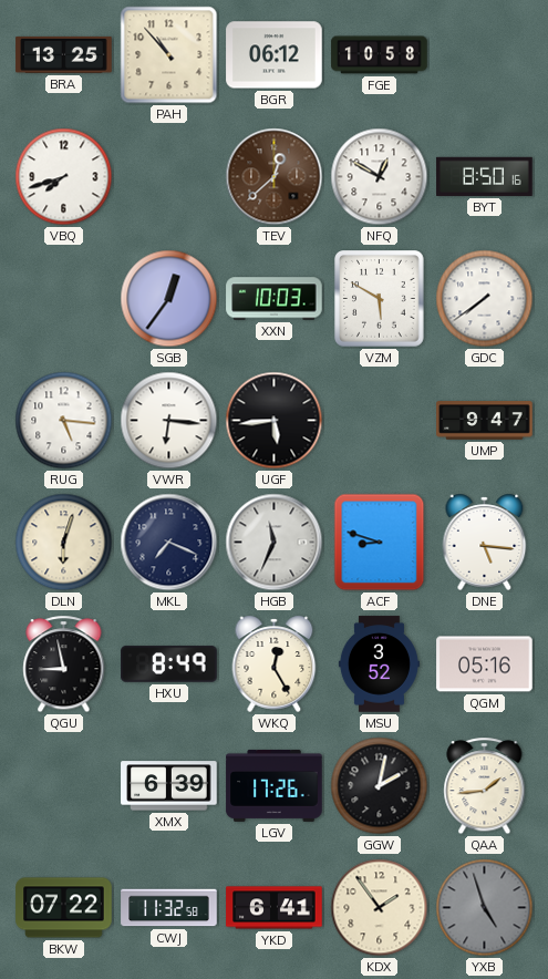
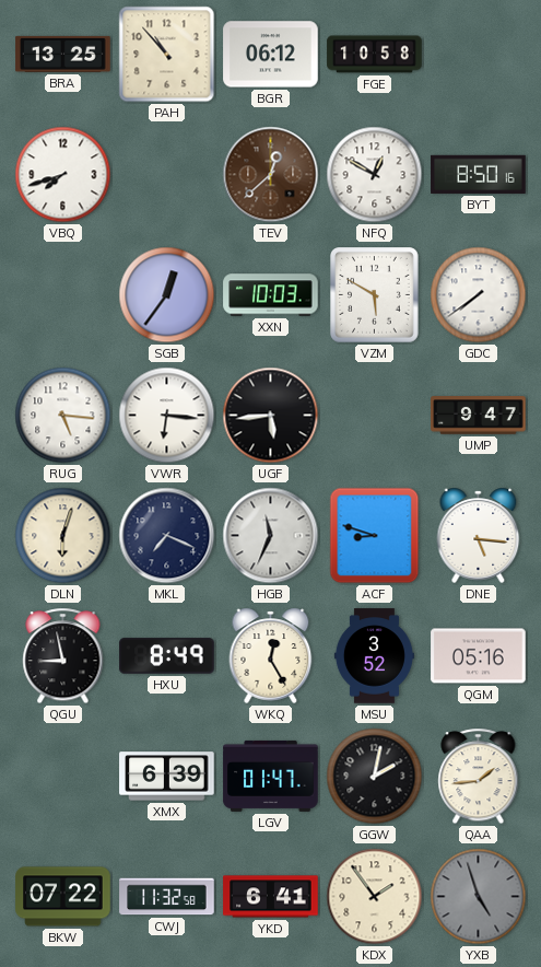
LGV: 17:26 -> 01:47 (271, 776)
